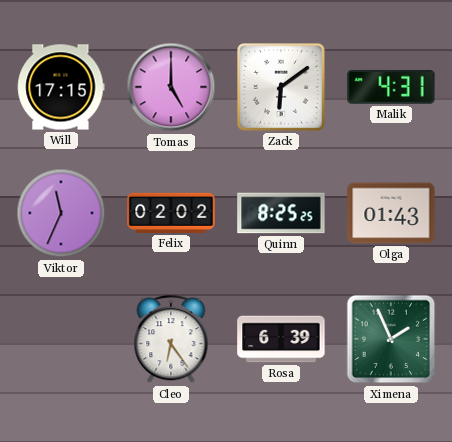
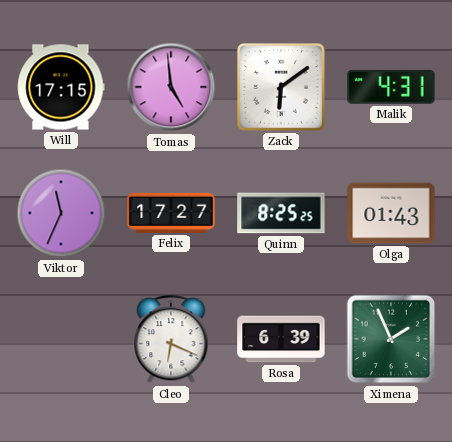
Tomas: 5:00 -> 4:59 (171, 87)
Felix: 02:02 -> 17:27 (171, 213)
Cleo: 6:24 -> 6:19 (171, 340)
